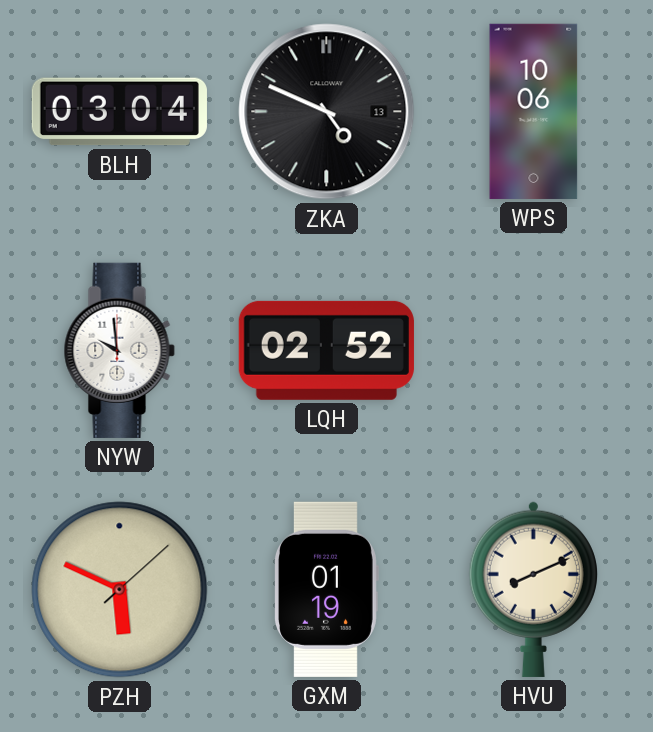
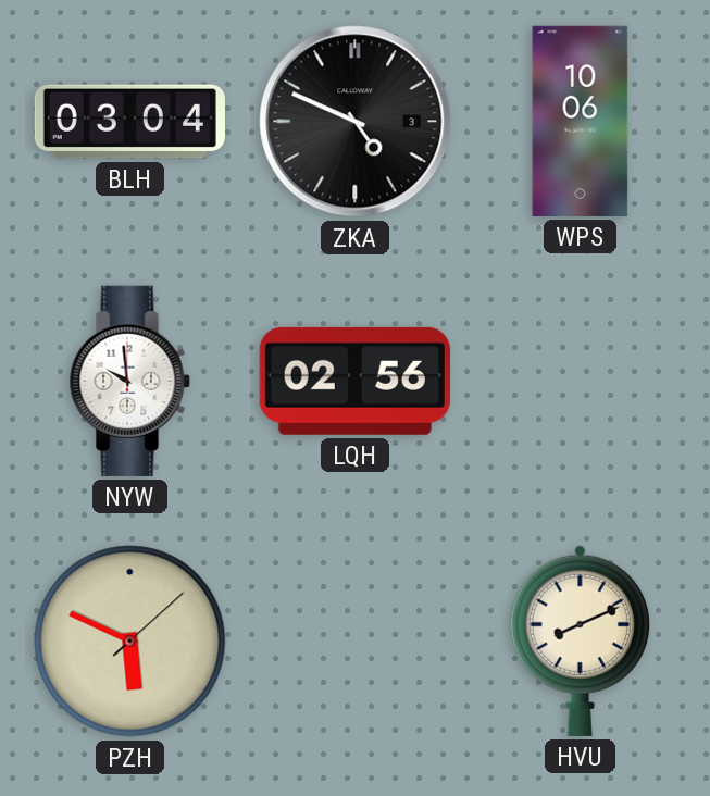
ZKA date: 13 -> 3 (356, 122)
LQH: 02:52 -> 02:56 (354, 381)
GXM: 01:19 -> none (327, 589)
